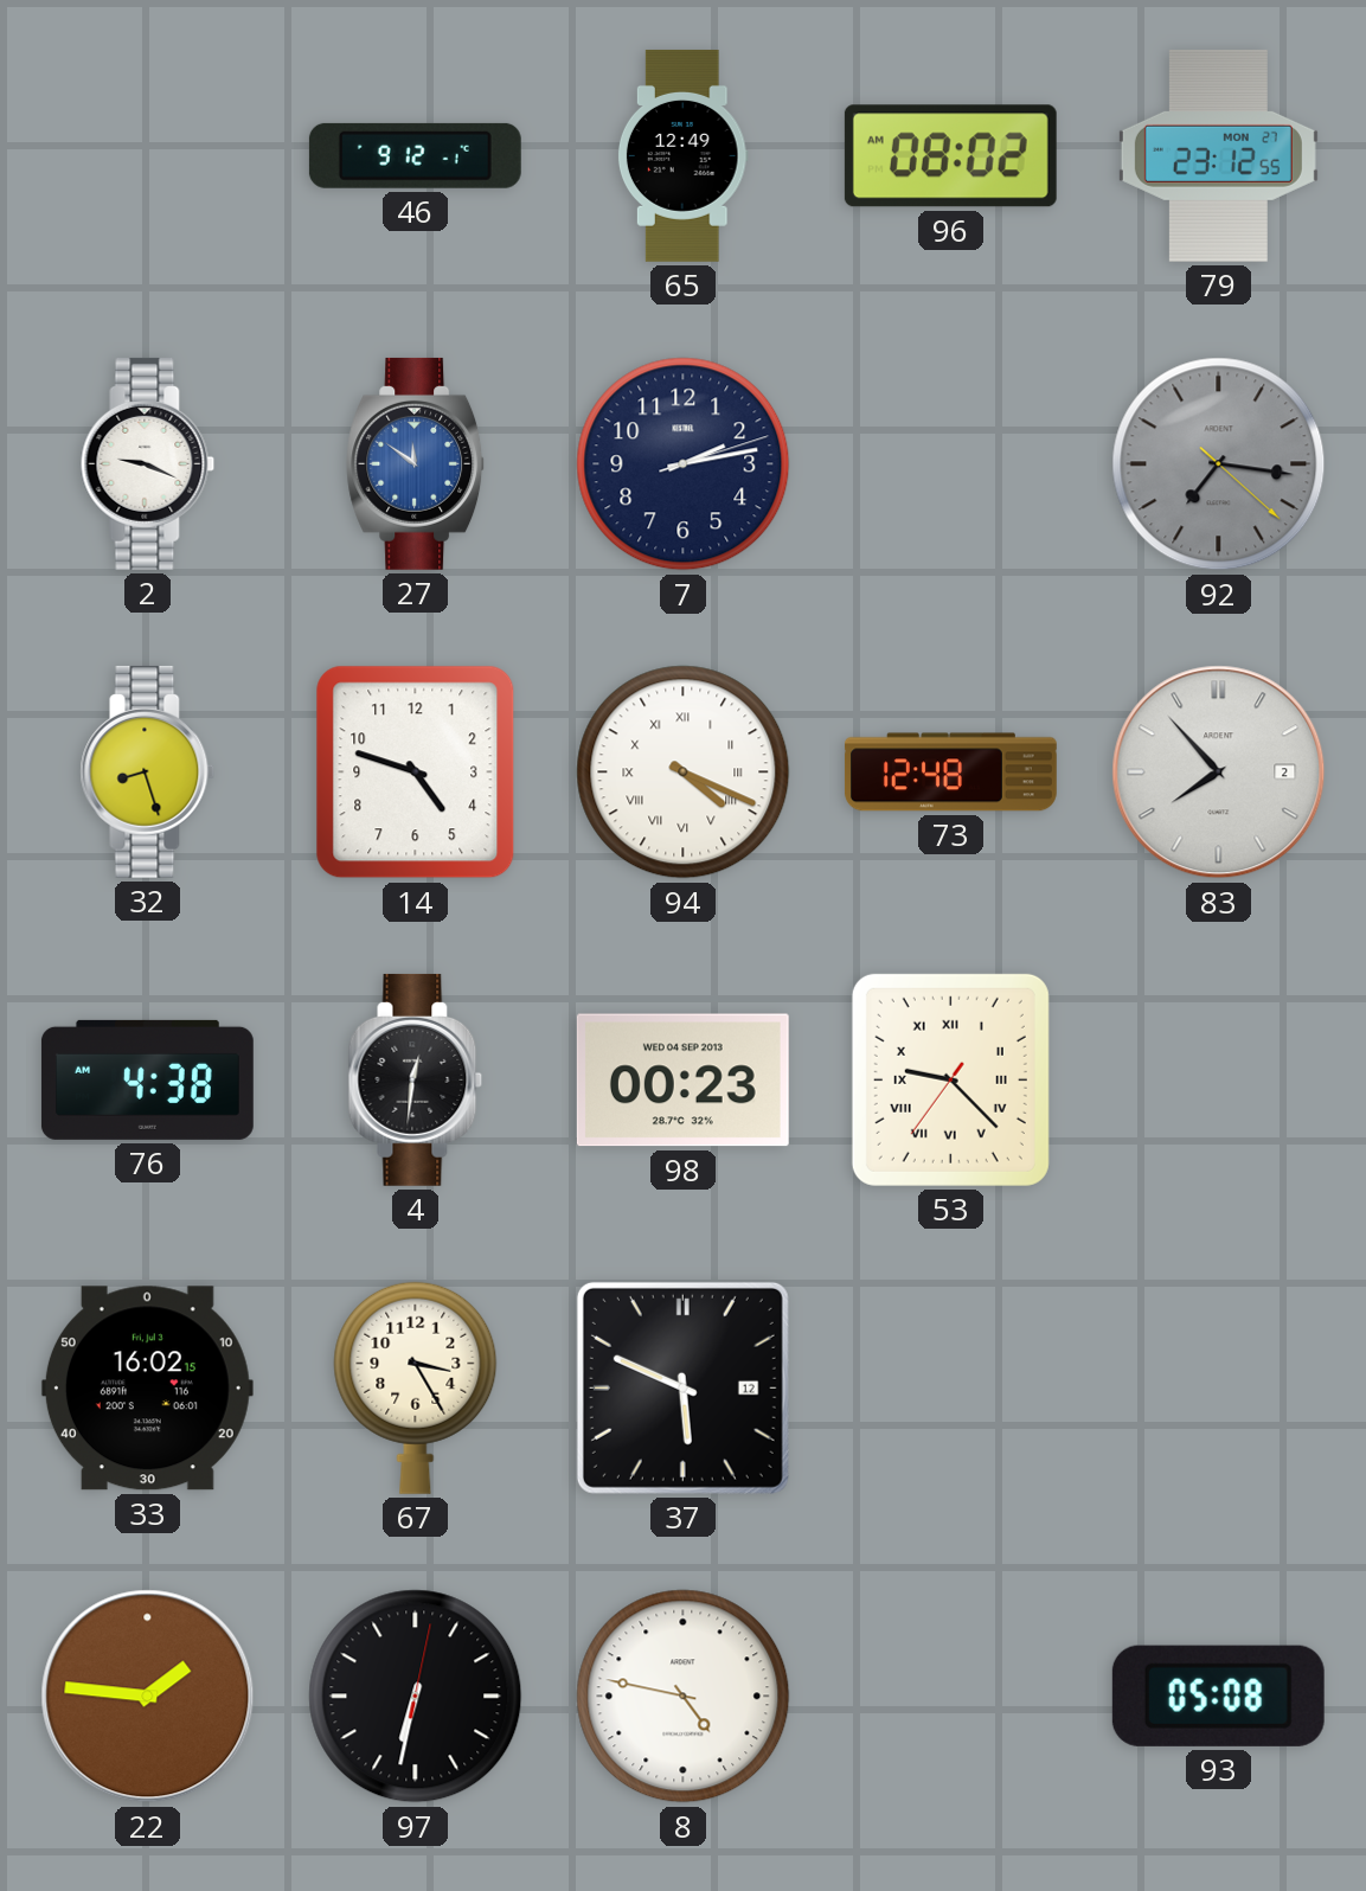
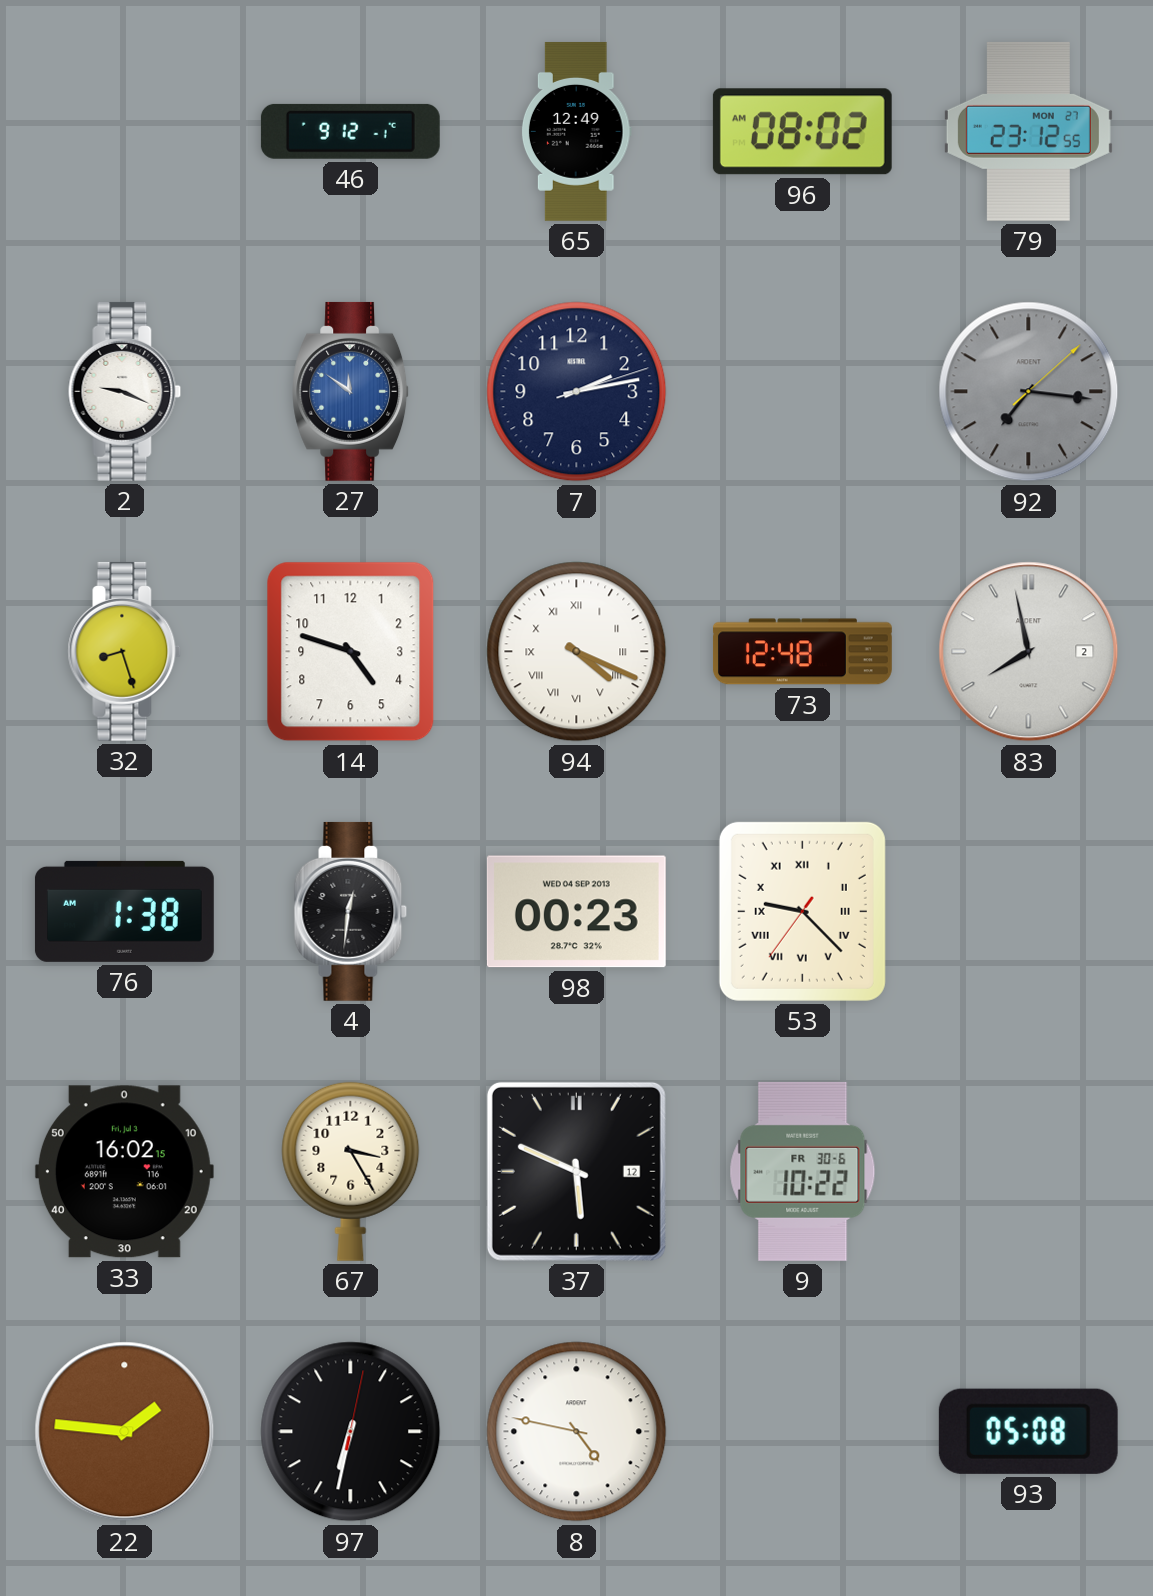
92: 7:16:22 -> 7:16:08 (1029, 392)
83: 7:53 -> 7:58 (1029, 652)
76: 4:38 -> 1:38 (124, 911)
9: none -> 10:22 (803, 1171)
